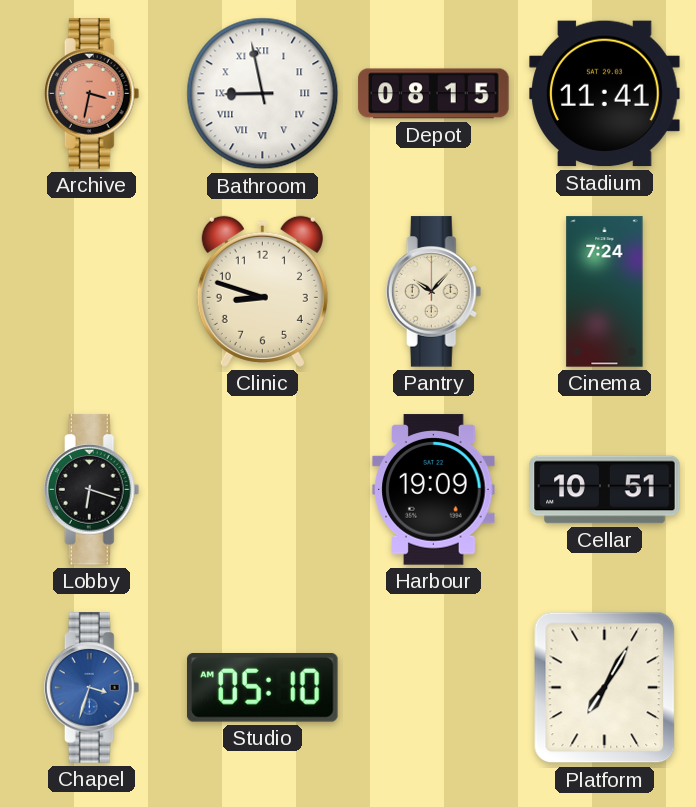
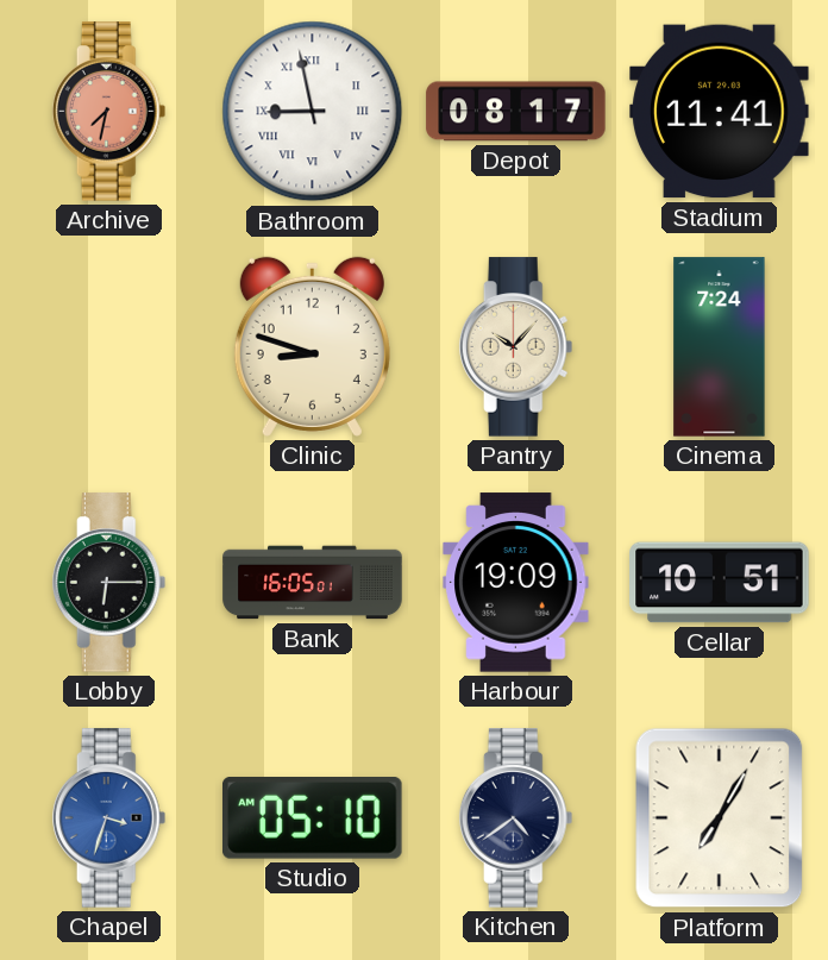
Archive: 3:32 -> 7:32 (109, 112)
Depot: 08:15 -> 08:17 (516, 112)
Lobby: 6:18 -> 6:15 (109, 583)
Bank: none -> 16:05 (313, 583)
Kitchen: none -> 4:39 (516, 818)
